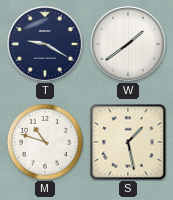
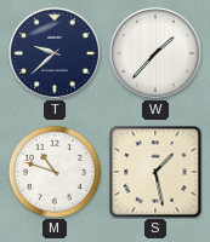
T: 9:20 -> 9:38 (55, 53)
W: 1:39 -> 1:37 (155, 53)
